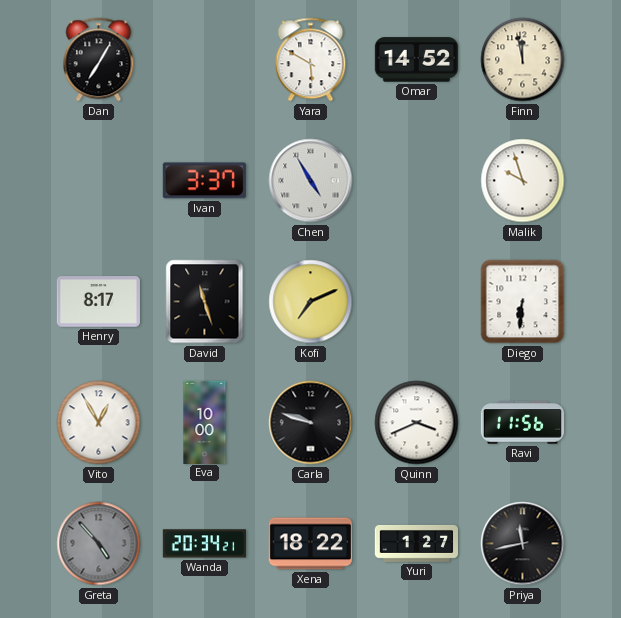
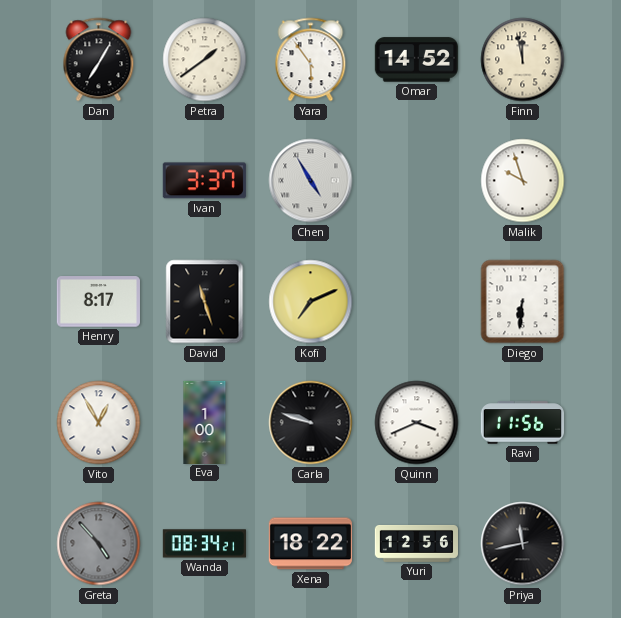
Petra: none -> 1:39 (205, 60)
Yara: 5:50 -> 5:54 (311, 60)
Eva: 10:00 -> 1:00 (205, 422)
Wanda: 20:34 -> 08:34 (204, 544)
Yuri: 1:27 -> 12:56 (416, 543)
